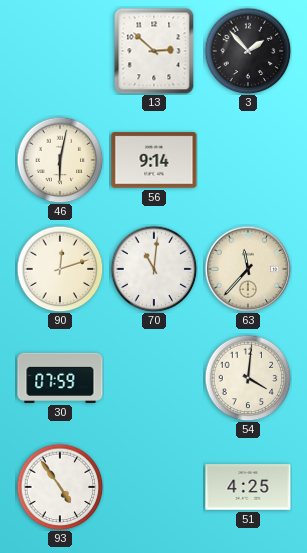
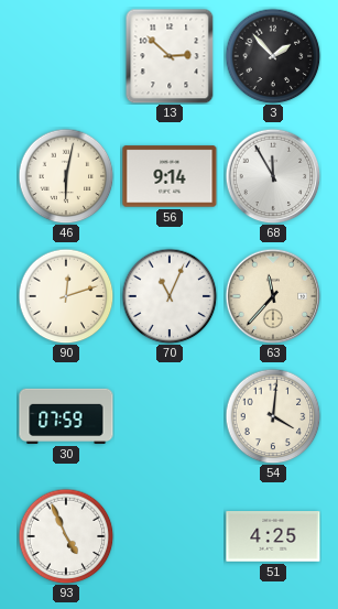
68: none -> 11:55 (273, 176)
70: 11:01 -> 11:04 (170, 296)
93: 4:54 -> 4:56 (66, 536)
